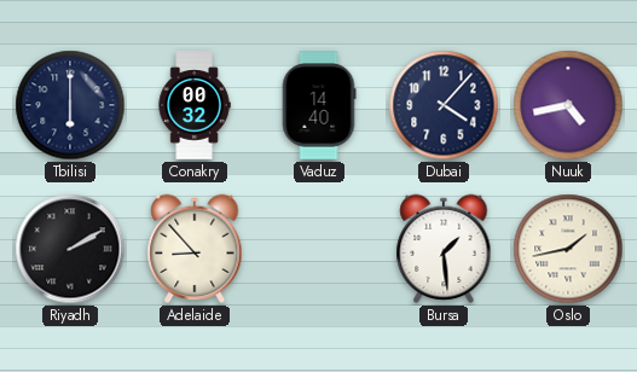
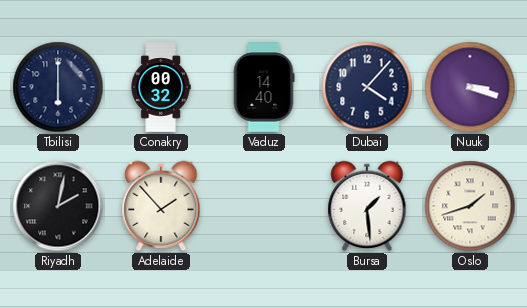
Nuuk: 4:43 -> 3:18 (470, 87)
Riyadh: 2:10 -> 2:02 (58, 206)
Adelaide: 8:53 -> 1:53 (161, 206)
Oslo: 1:43 -> 1:42 (470, 206)
